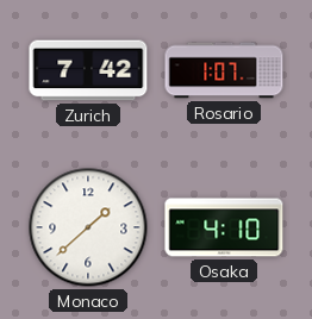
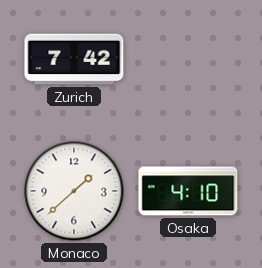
Rosario: 1:07 -> none (224, 70)
